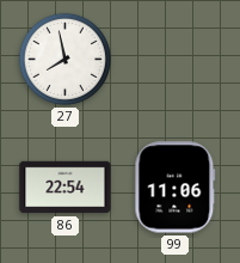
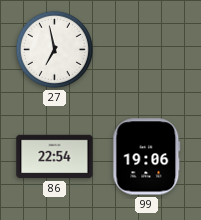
27: 7:58 -> 6:58 (54, 49)
99: 11:06 -> 19:06 (147, 157)
